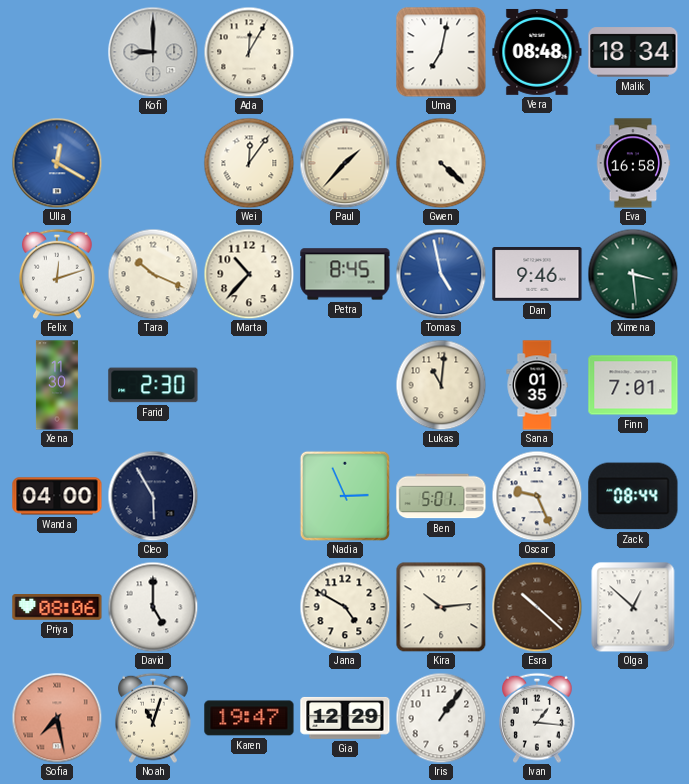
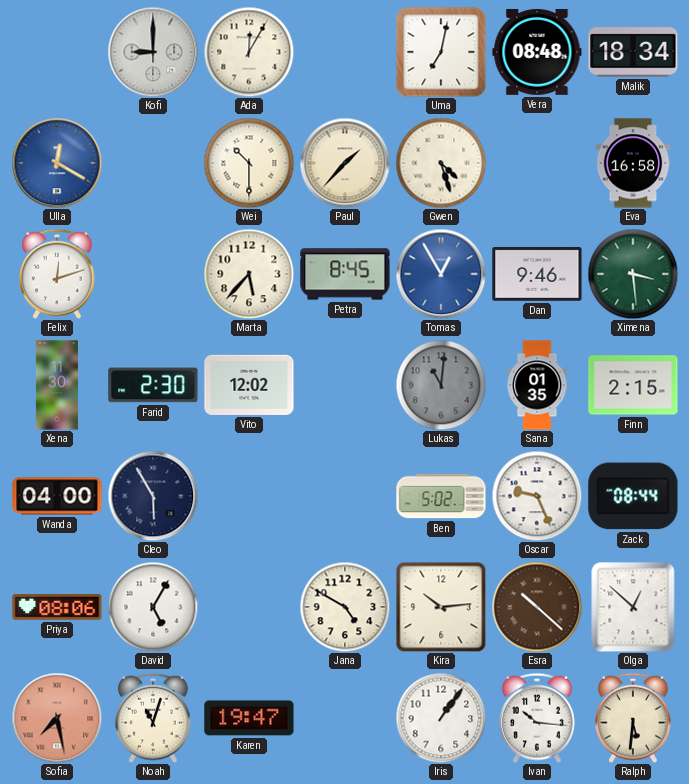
Wei: 12:06 -> 10:30 (249, 163)
Gwen: 4:22 -> 4:27 (441, 163)
Tara: 10:19 -> none (153, 274)
Marta: 10:37 -> 5:37 (249, 274)
Tomas: 4:58 -> 12:55 (441, 274)
Vito: none -> 12:02 (249, 385)
Lukas dial: cream -> grey (441, 385)
Finn: 7:01 -> 2:15 (633, 385)
Nadia: 2:56 -> none (345, 496)
Ben: 5:01 -> 5:02 (441, 496)
David: 5:00 -> 5:05 (153, 607)
Gia: 12:29 -> none (345, 718)
Ivan: 1:16 -> 10:16 (538, 718)
Ralph: none -> 5:31 (634, 718)
